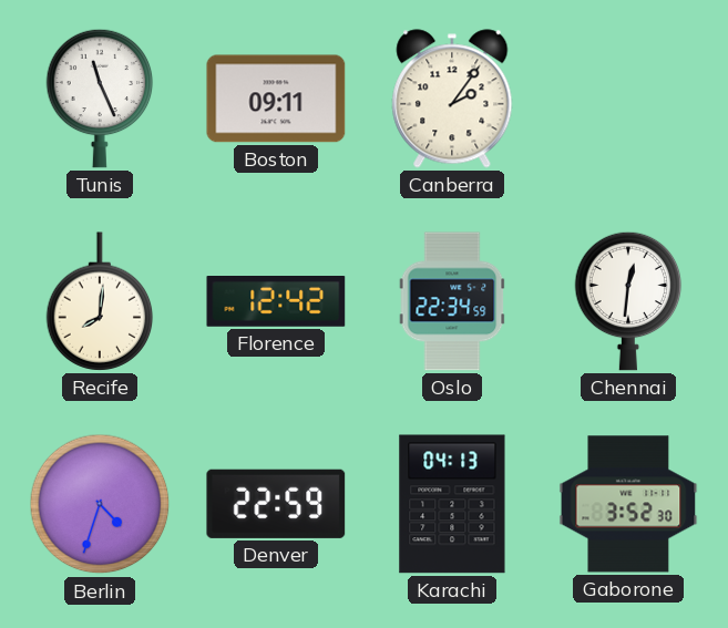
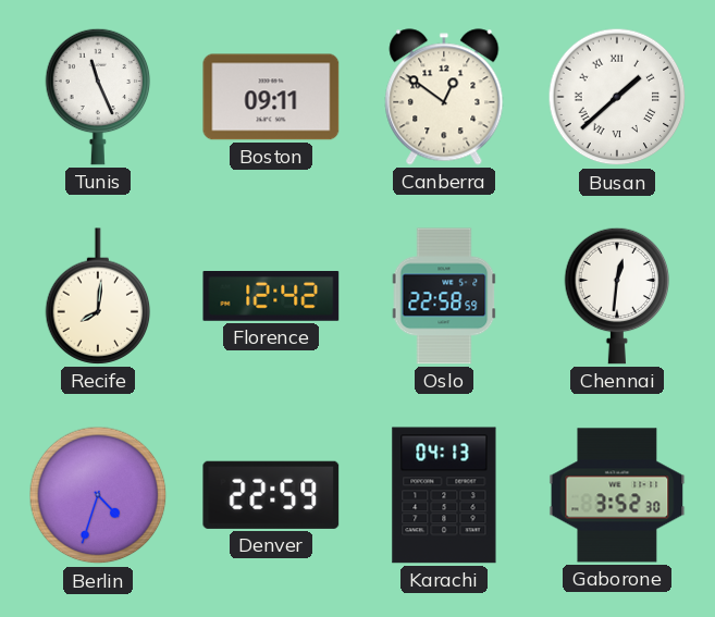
Canberra: 2:06 -> 12:51 (444, 97)
Busan: none -> 1:38 (617, 97)
Oslo: 22:34 -> 22:58 (444, 296)
